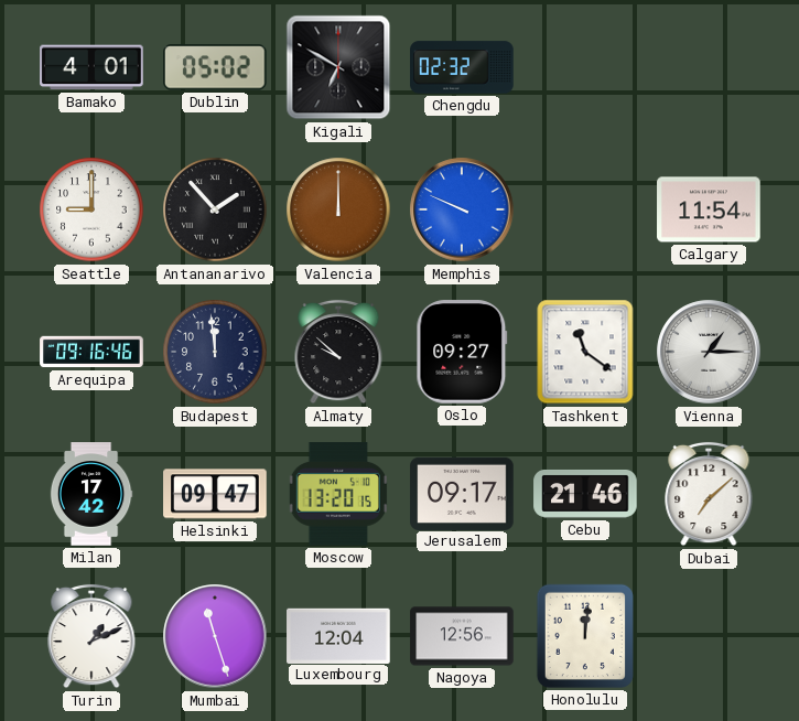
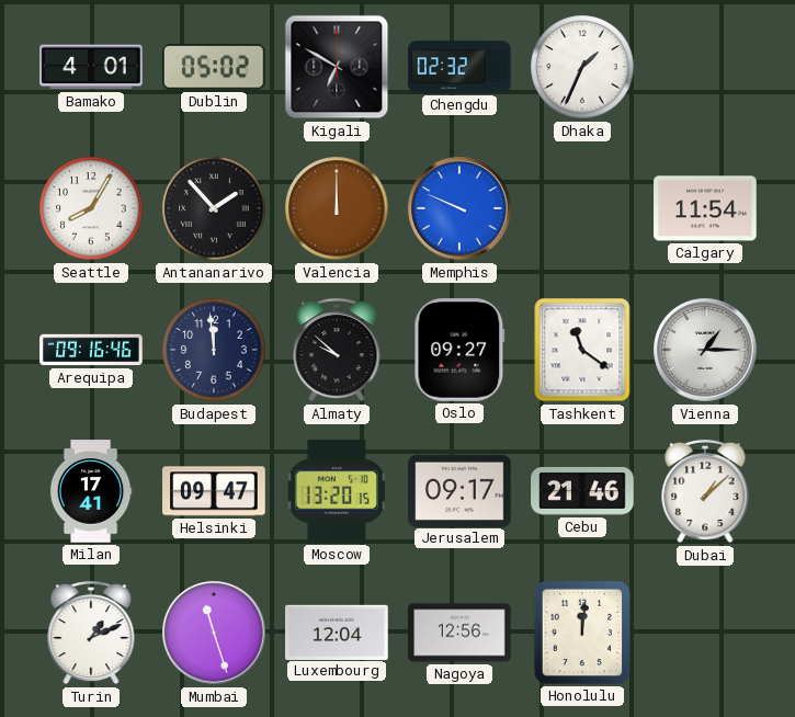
Dhaka: none -> 1:34 (582, 67)
Seattle: 9:00 -> 8:05 (91, 208)
Milan: 17:42 -> 17:41 (91, 491)
Dubai: 7:08 -> 1:08 (705, 491)
